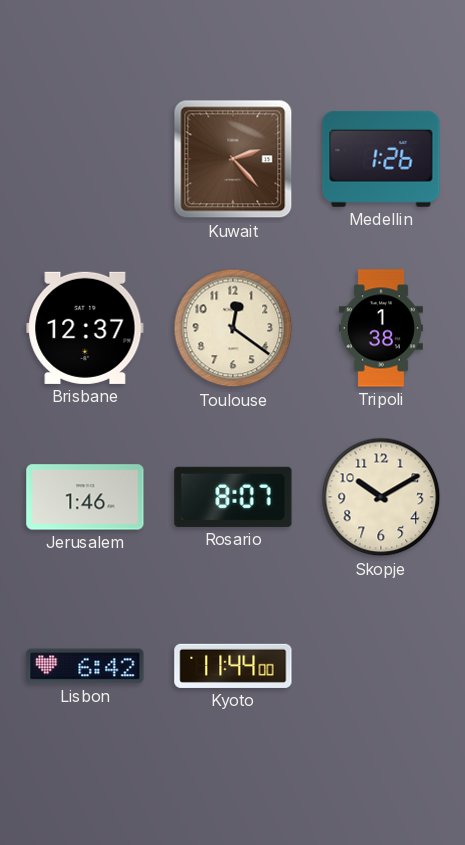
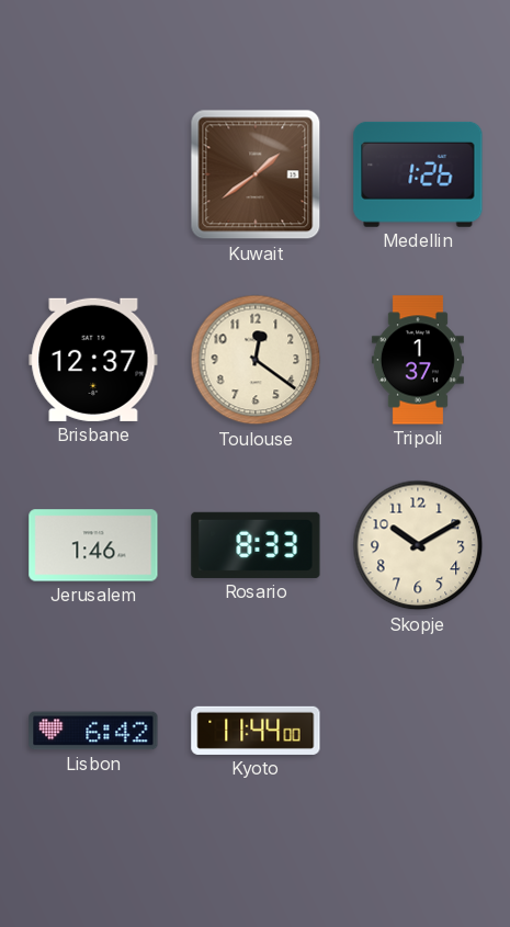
Kuwait: 2:23 -> 1:39 (256, 174)
Tripoli: 1:38 -> 1:37 (418, 360)
Rosario: 8:07 -> 8:33 (256, 545)
